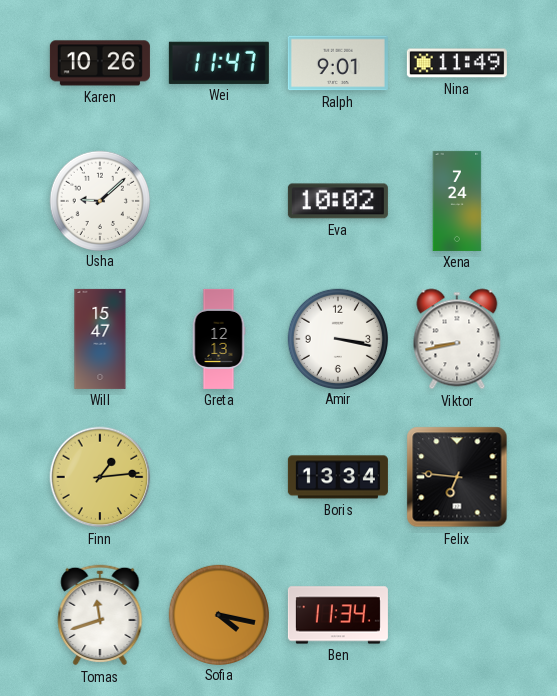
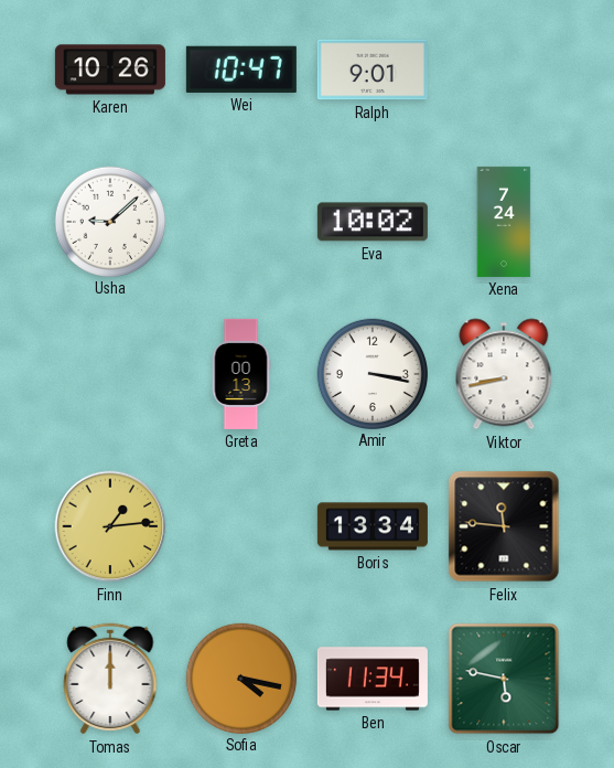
Wei: 11:47 -> 10:47 (241, 70)
Nina: 11:49 -> none (457, 63)
Will: 15:47 -> none (100, 339)
Greta: 12:13 -> 00:13 (241, 374)
Felix: 6:46 -> 11:46 (504, 526)
Tomas: 11:42 -> 12:00 (110, 679)
Oscar: none -> 5:47 (504, 679)
